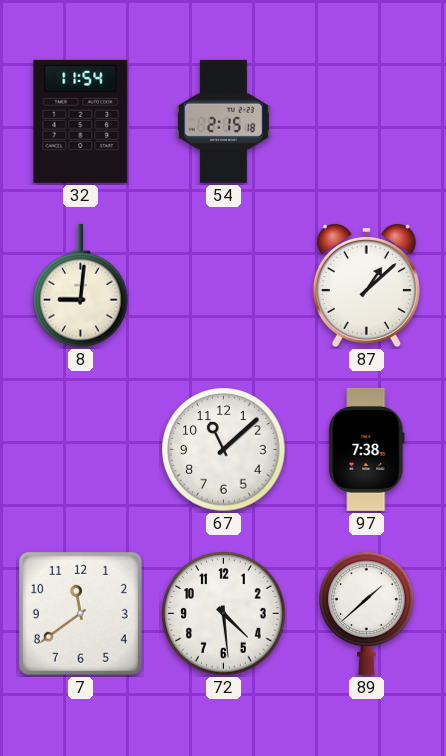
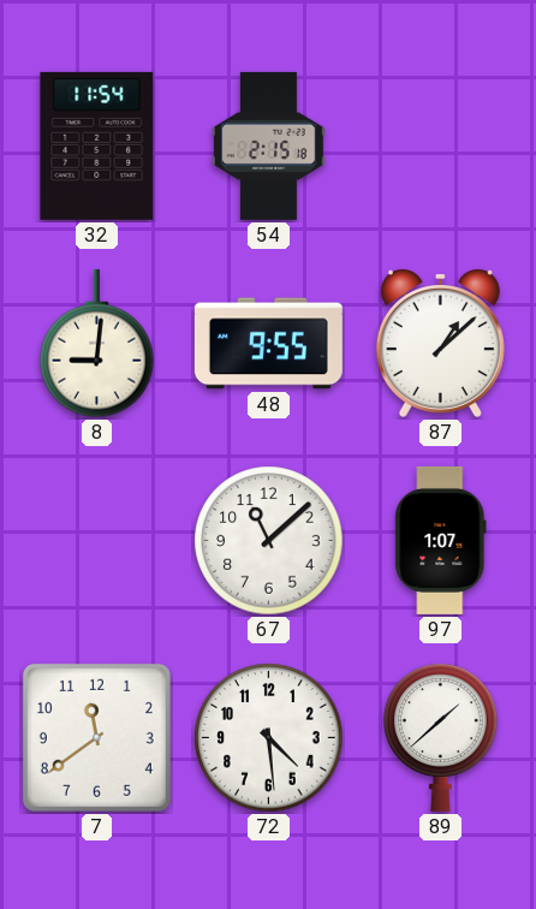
48: none -> 9:55 (268, 344)
97: 7:38 -> 1:07 (441, 540)
